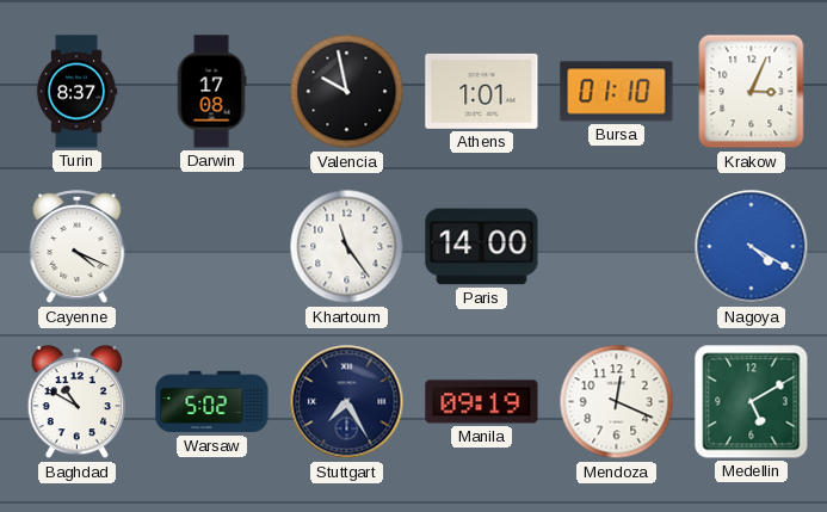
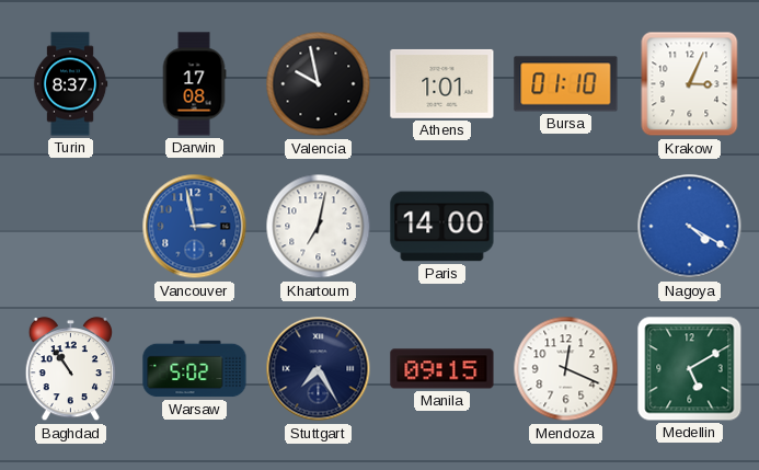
Cayenne: 4:19 -> none (78, 247)
Vancouver: none -> 2:58 (195, 227)
Khartoum: 11:24 -> 7:02 (319, 227)
Baghdad: 10:50 -> 10:54 (70, 369)
Manila: 09:19 -> 09:15 (442, 369)
